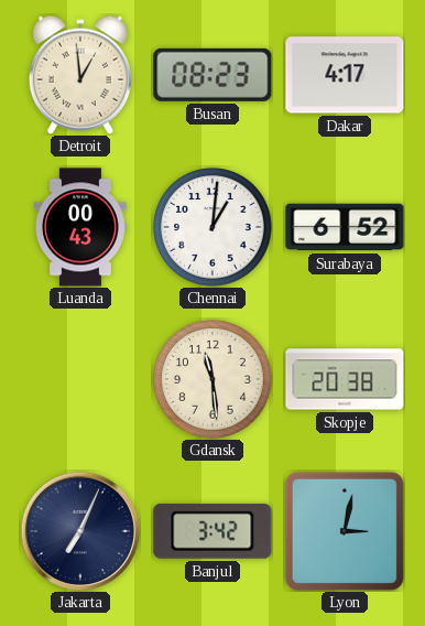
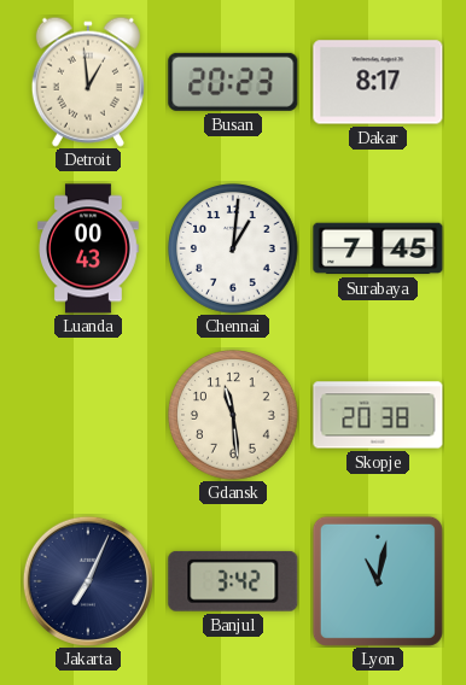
Busan: 08:23 -> 20:23 (233, 82)
Dakar: 4:17 -> 8:17 (378, 82)
Surabaya: 6:52 -> 7:45 (378, 248)
Lyon: 3:02 -> 11:02 (378, 581)
